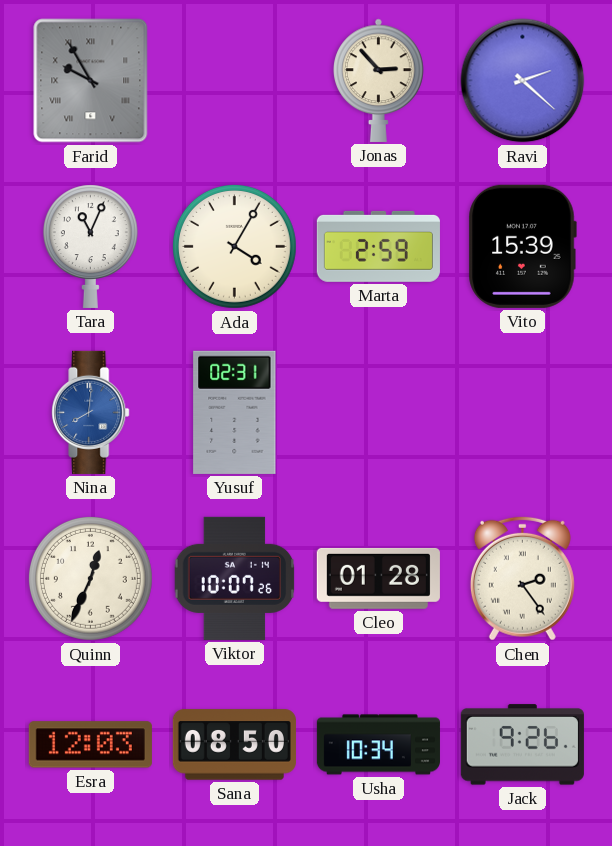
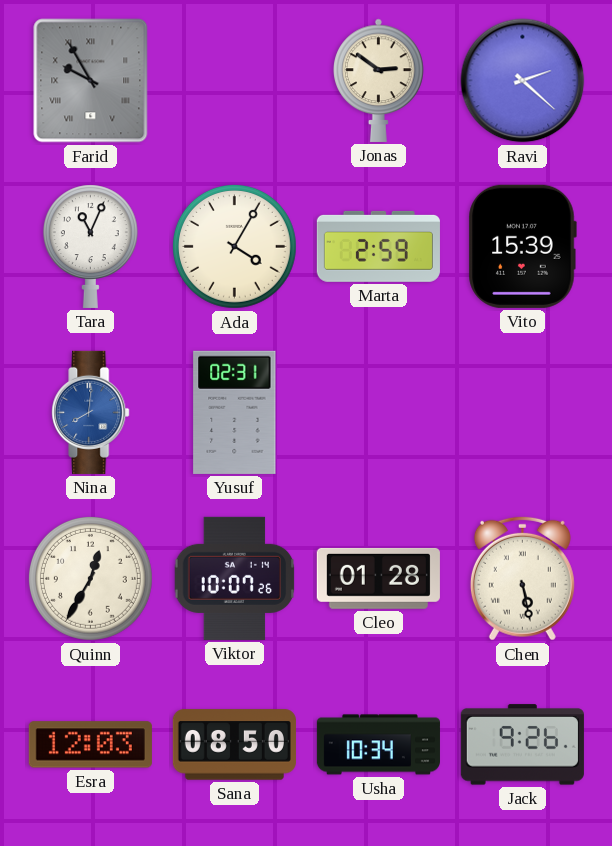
Jonas: 2:53 -> 2:51 (379, 80)
Quinn: 12:34 -> 12:35 (90, 578)
Chen: 2:24 -> 5:28 (522, 578)
